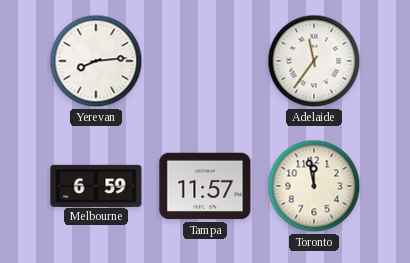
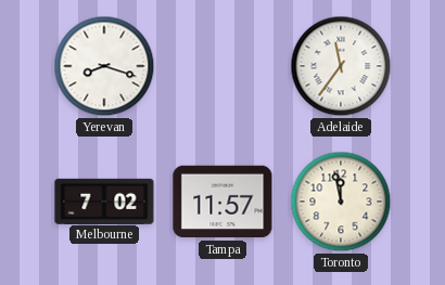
Yerevan: 8:14 -> 8:18 (104, 66)
Melbourne: 6:59 -> 7:02 (104, 200)
